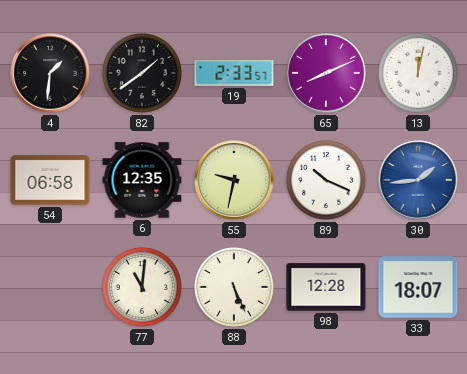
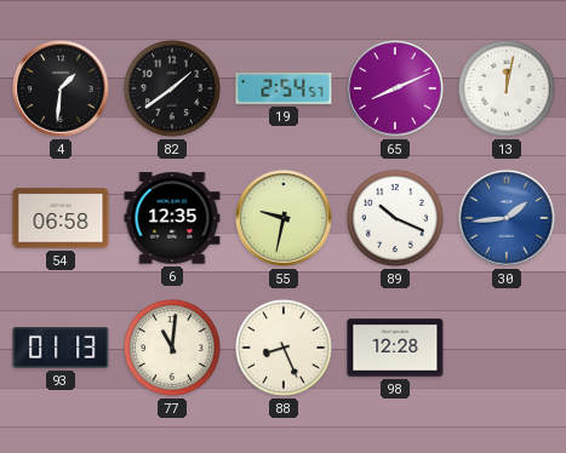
19: 2:33 -> 2:54 (284, 88)
93: none -> 01:13 (61, 348)
88: 5:26 -> 8:26 (284, 348)
33: 18:07 -> none (418, 287)
